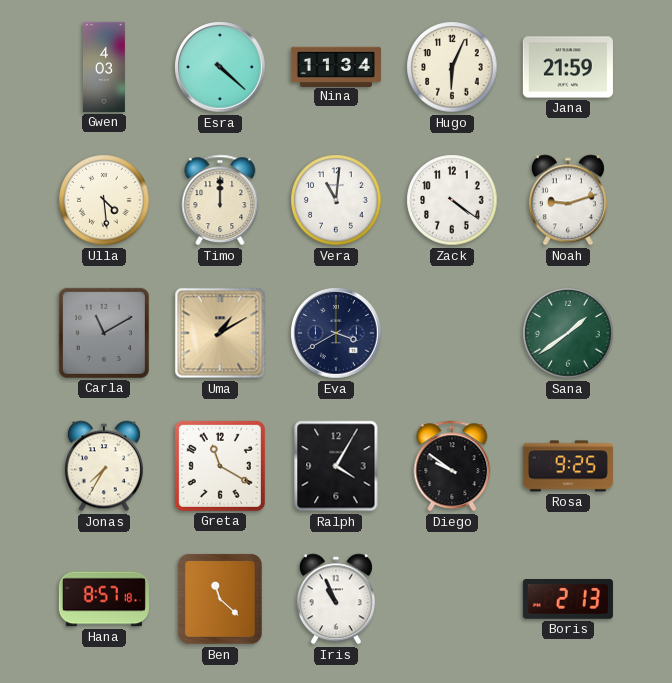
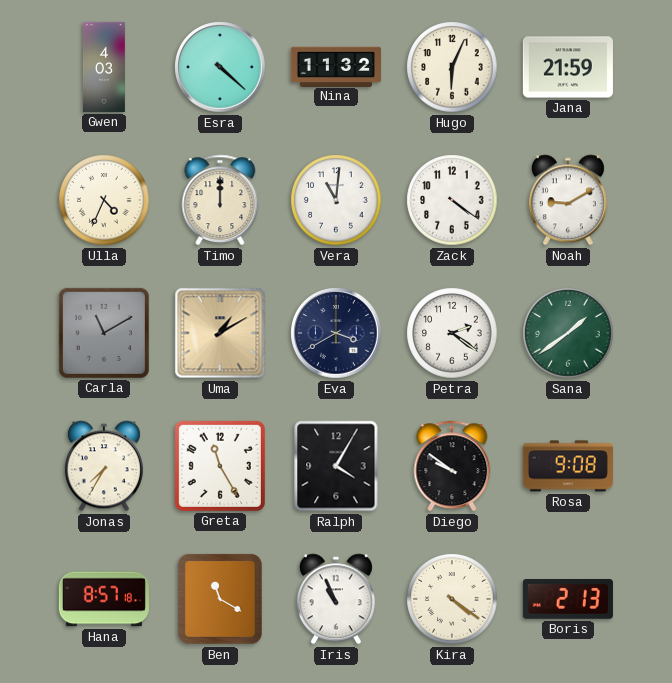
Nina: 11:34 -> 11:32 (336, 66)
Ulla: 4:29 -> 4:34 (104, 200)
Noah: 9:12 -> 9:10 (568, 200)
Petra: none -> 2:21 (452, 333)
Greta: 11:20 -> 11:25 (220, 466)
Rosa: 9:25 -> 9:08 (568, 466)
Ben: 11:22 -> 11:20 (220, 599)
Kira: none -> 4:21 (452, 599)
